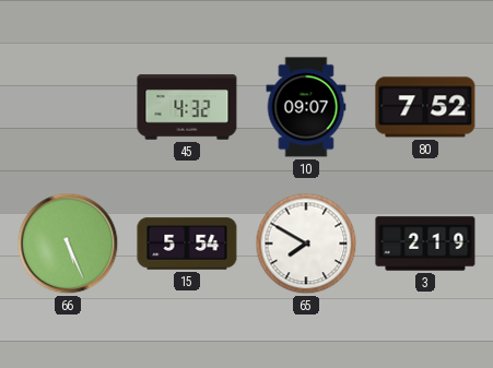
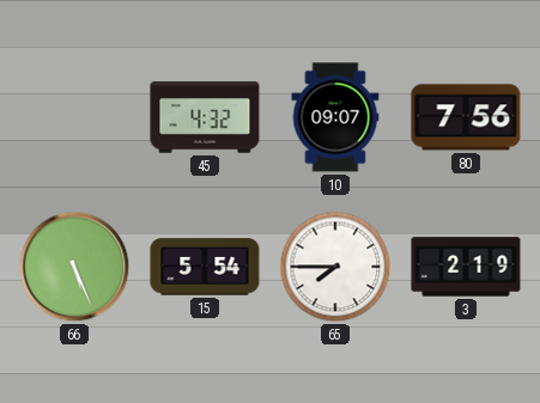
80: 7:52 -> 7:56 (466, 117)
65: 7:50 -> 7:45 (335, 267)
